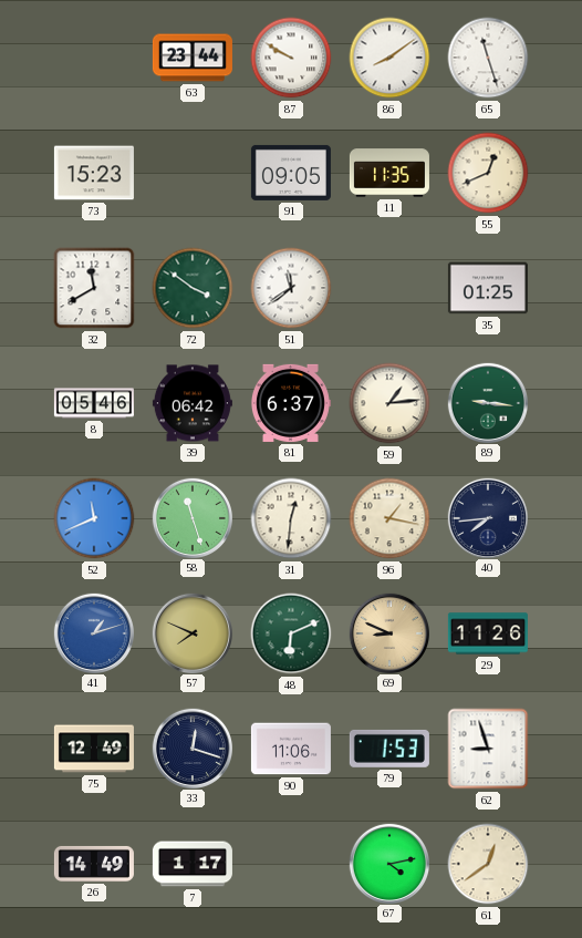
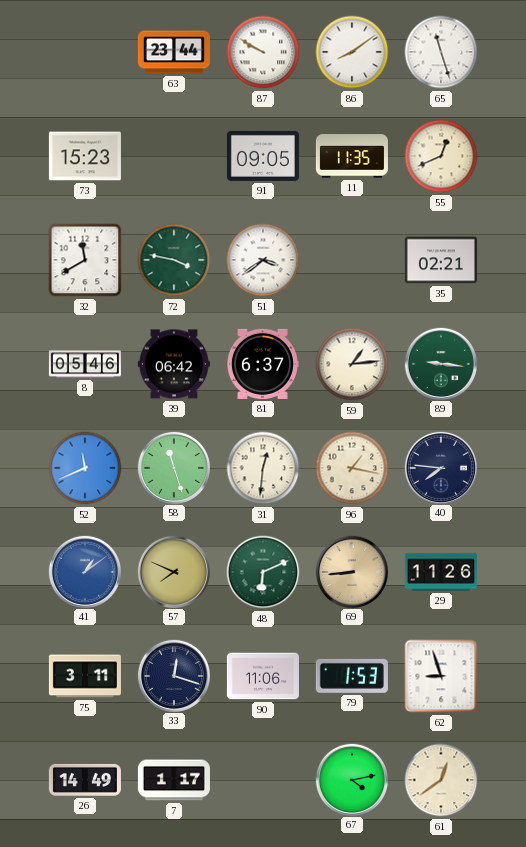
72: 3:51 -> 3:47 (174, 260)
51: 11:39 -> 3:39 (263, 260)
35: 01:25 -> 02:21 (441, 260)
40: 7:44 -> 7:46 (440, 467)
41: 1:12 -> 1:09 (84, 571)
69: 8:49 -> 8:44 (351, 571)
75: 12:49 -> 3:11 (85, 676)
